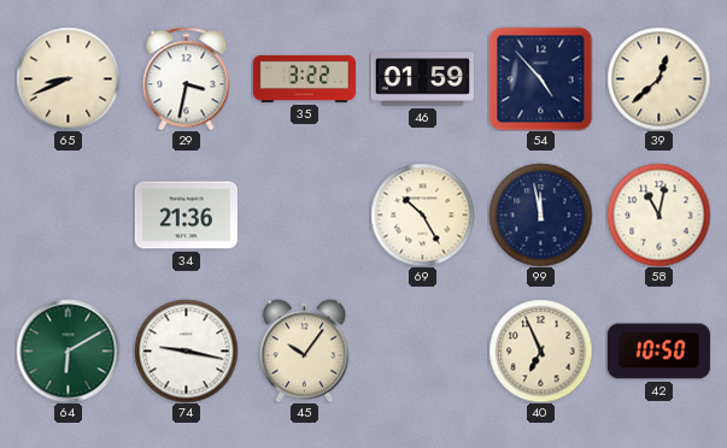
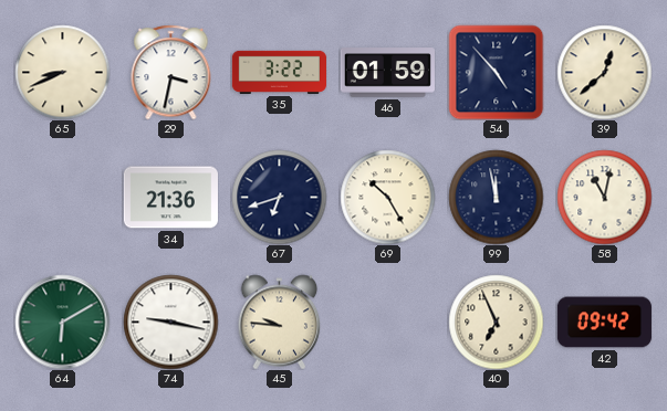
67: none -> 6:42 (279, 197)
45: 10:06 -> 9:46 (280, 322)
42: 10:50 -> 09:42 (604, 323)
